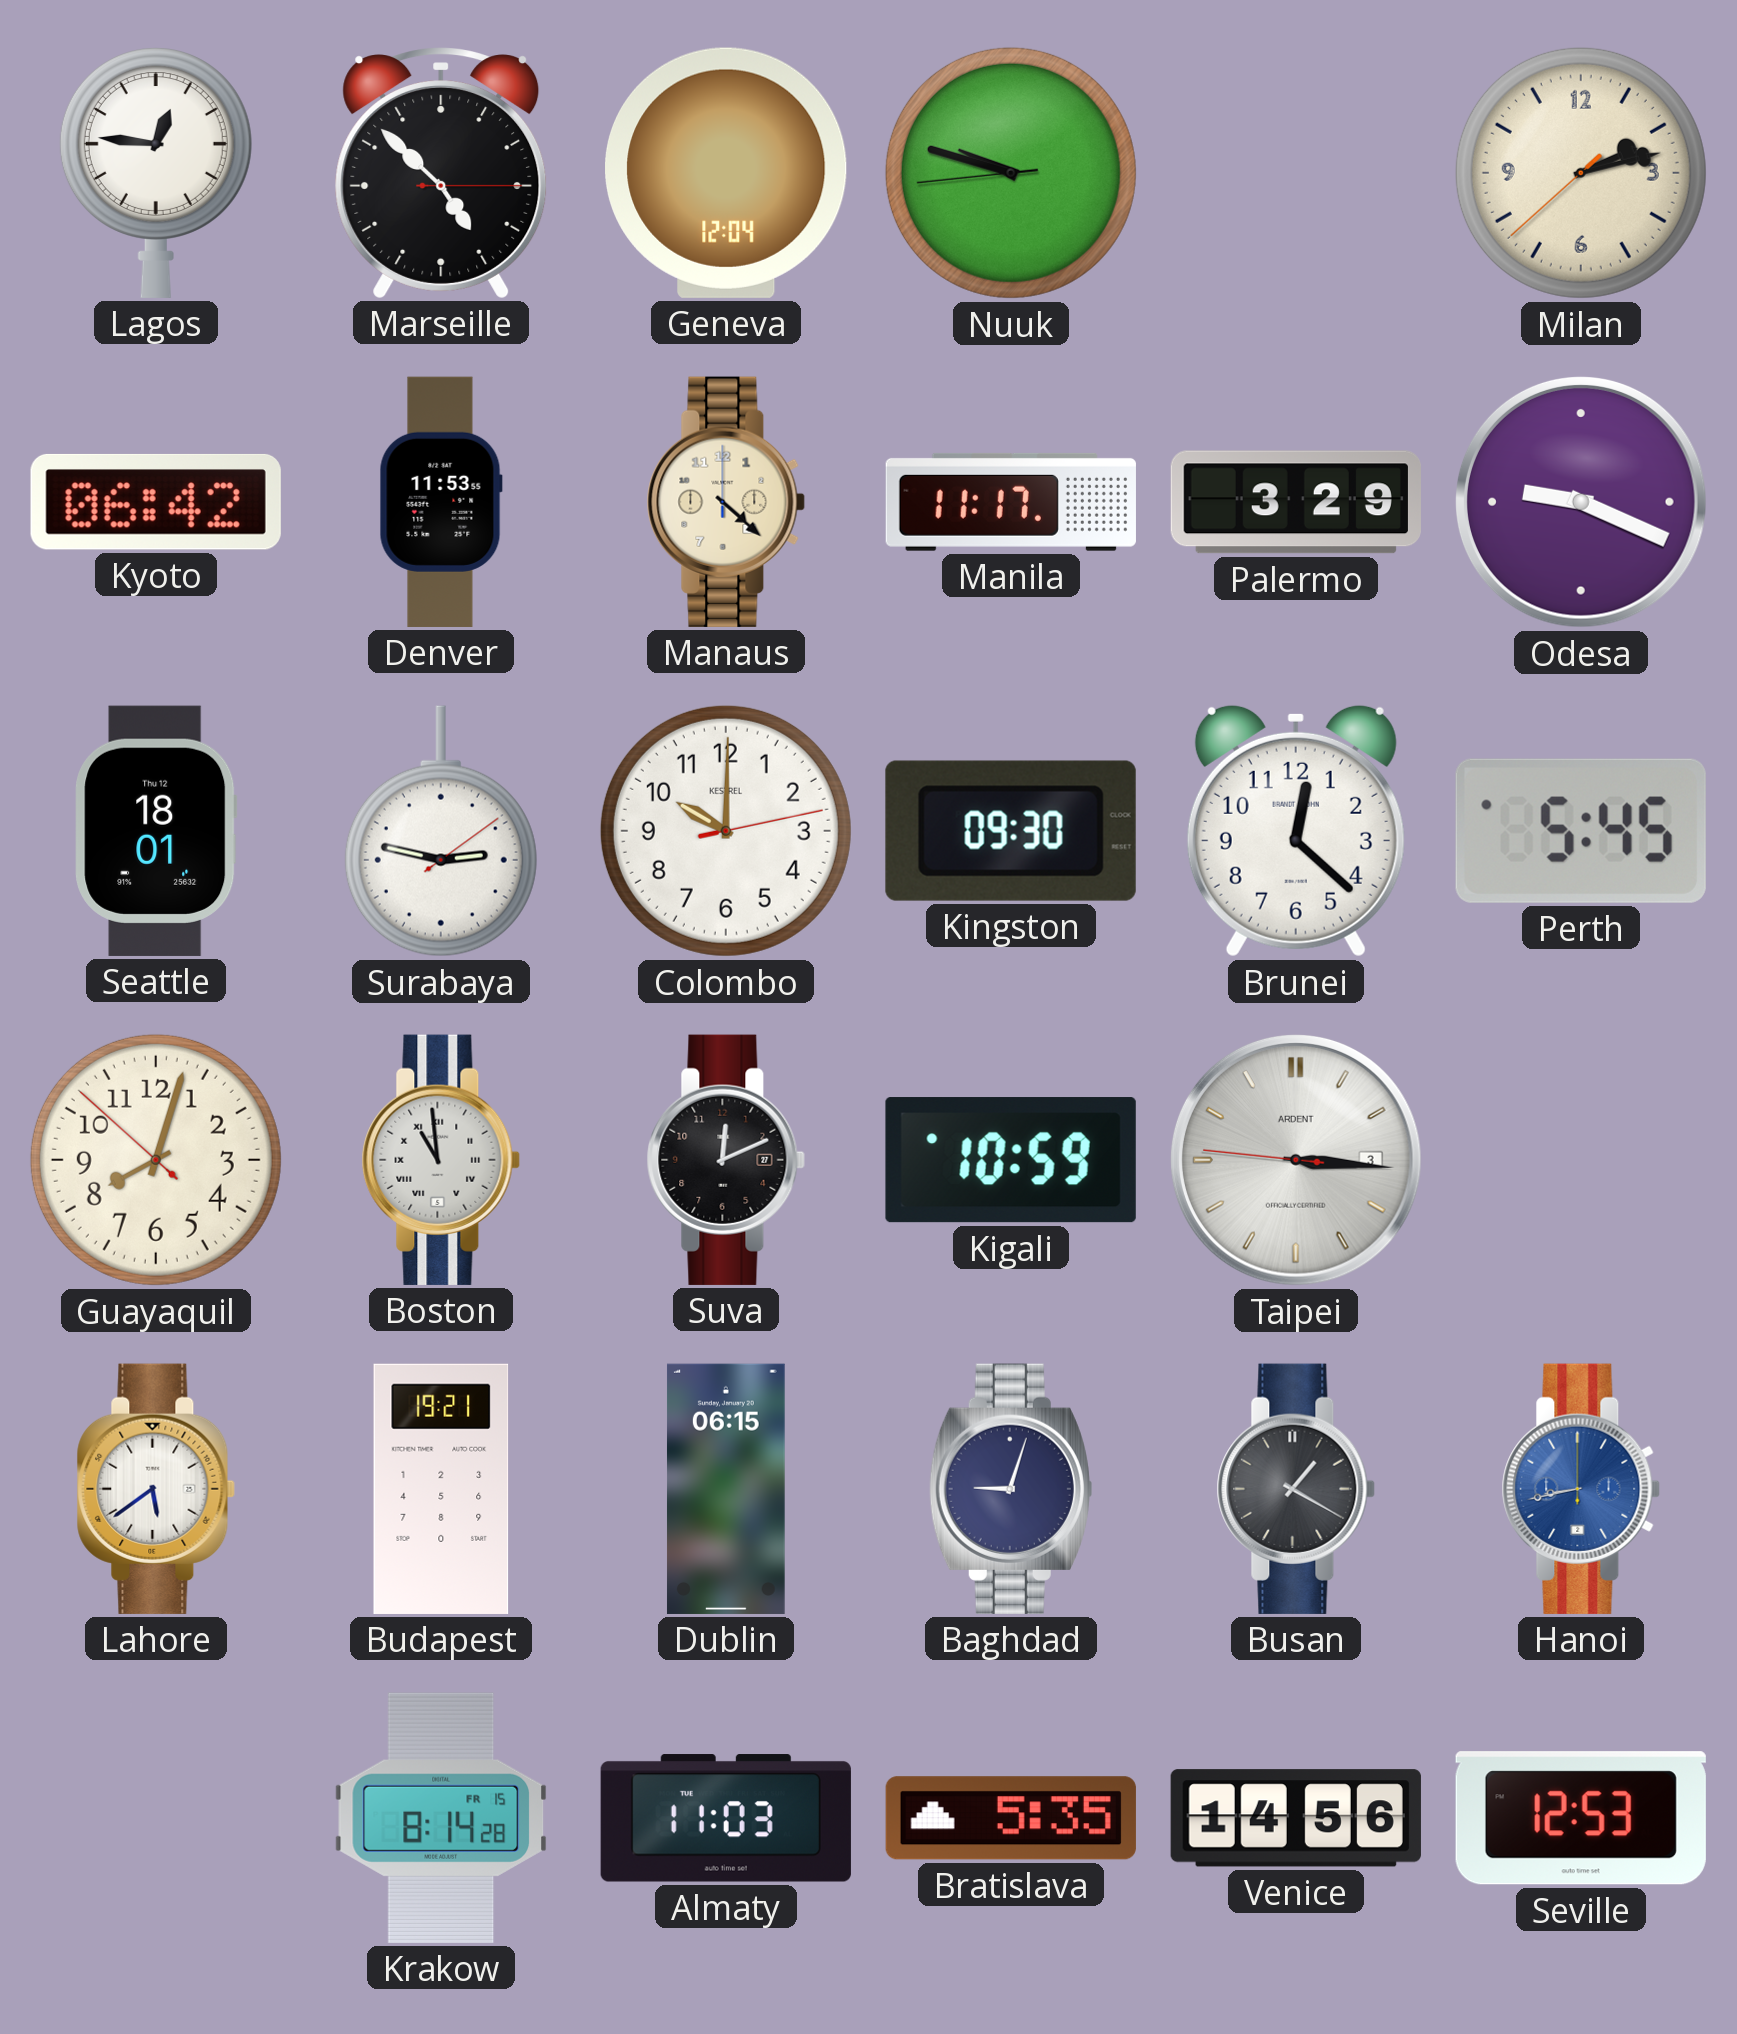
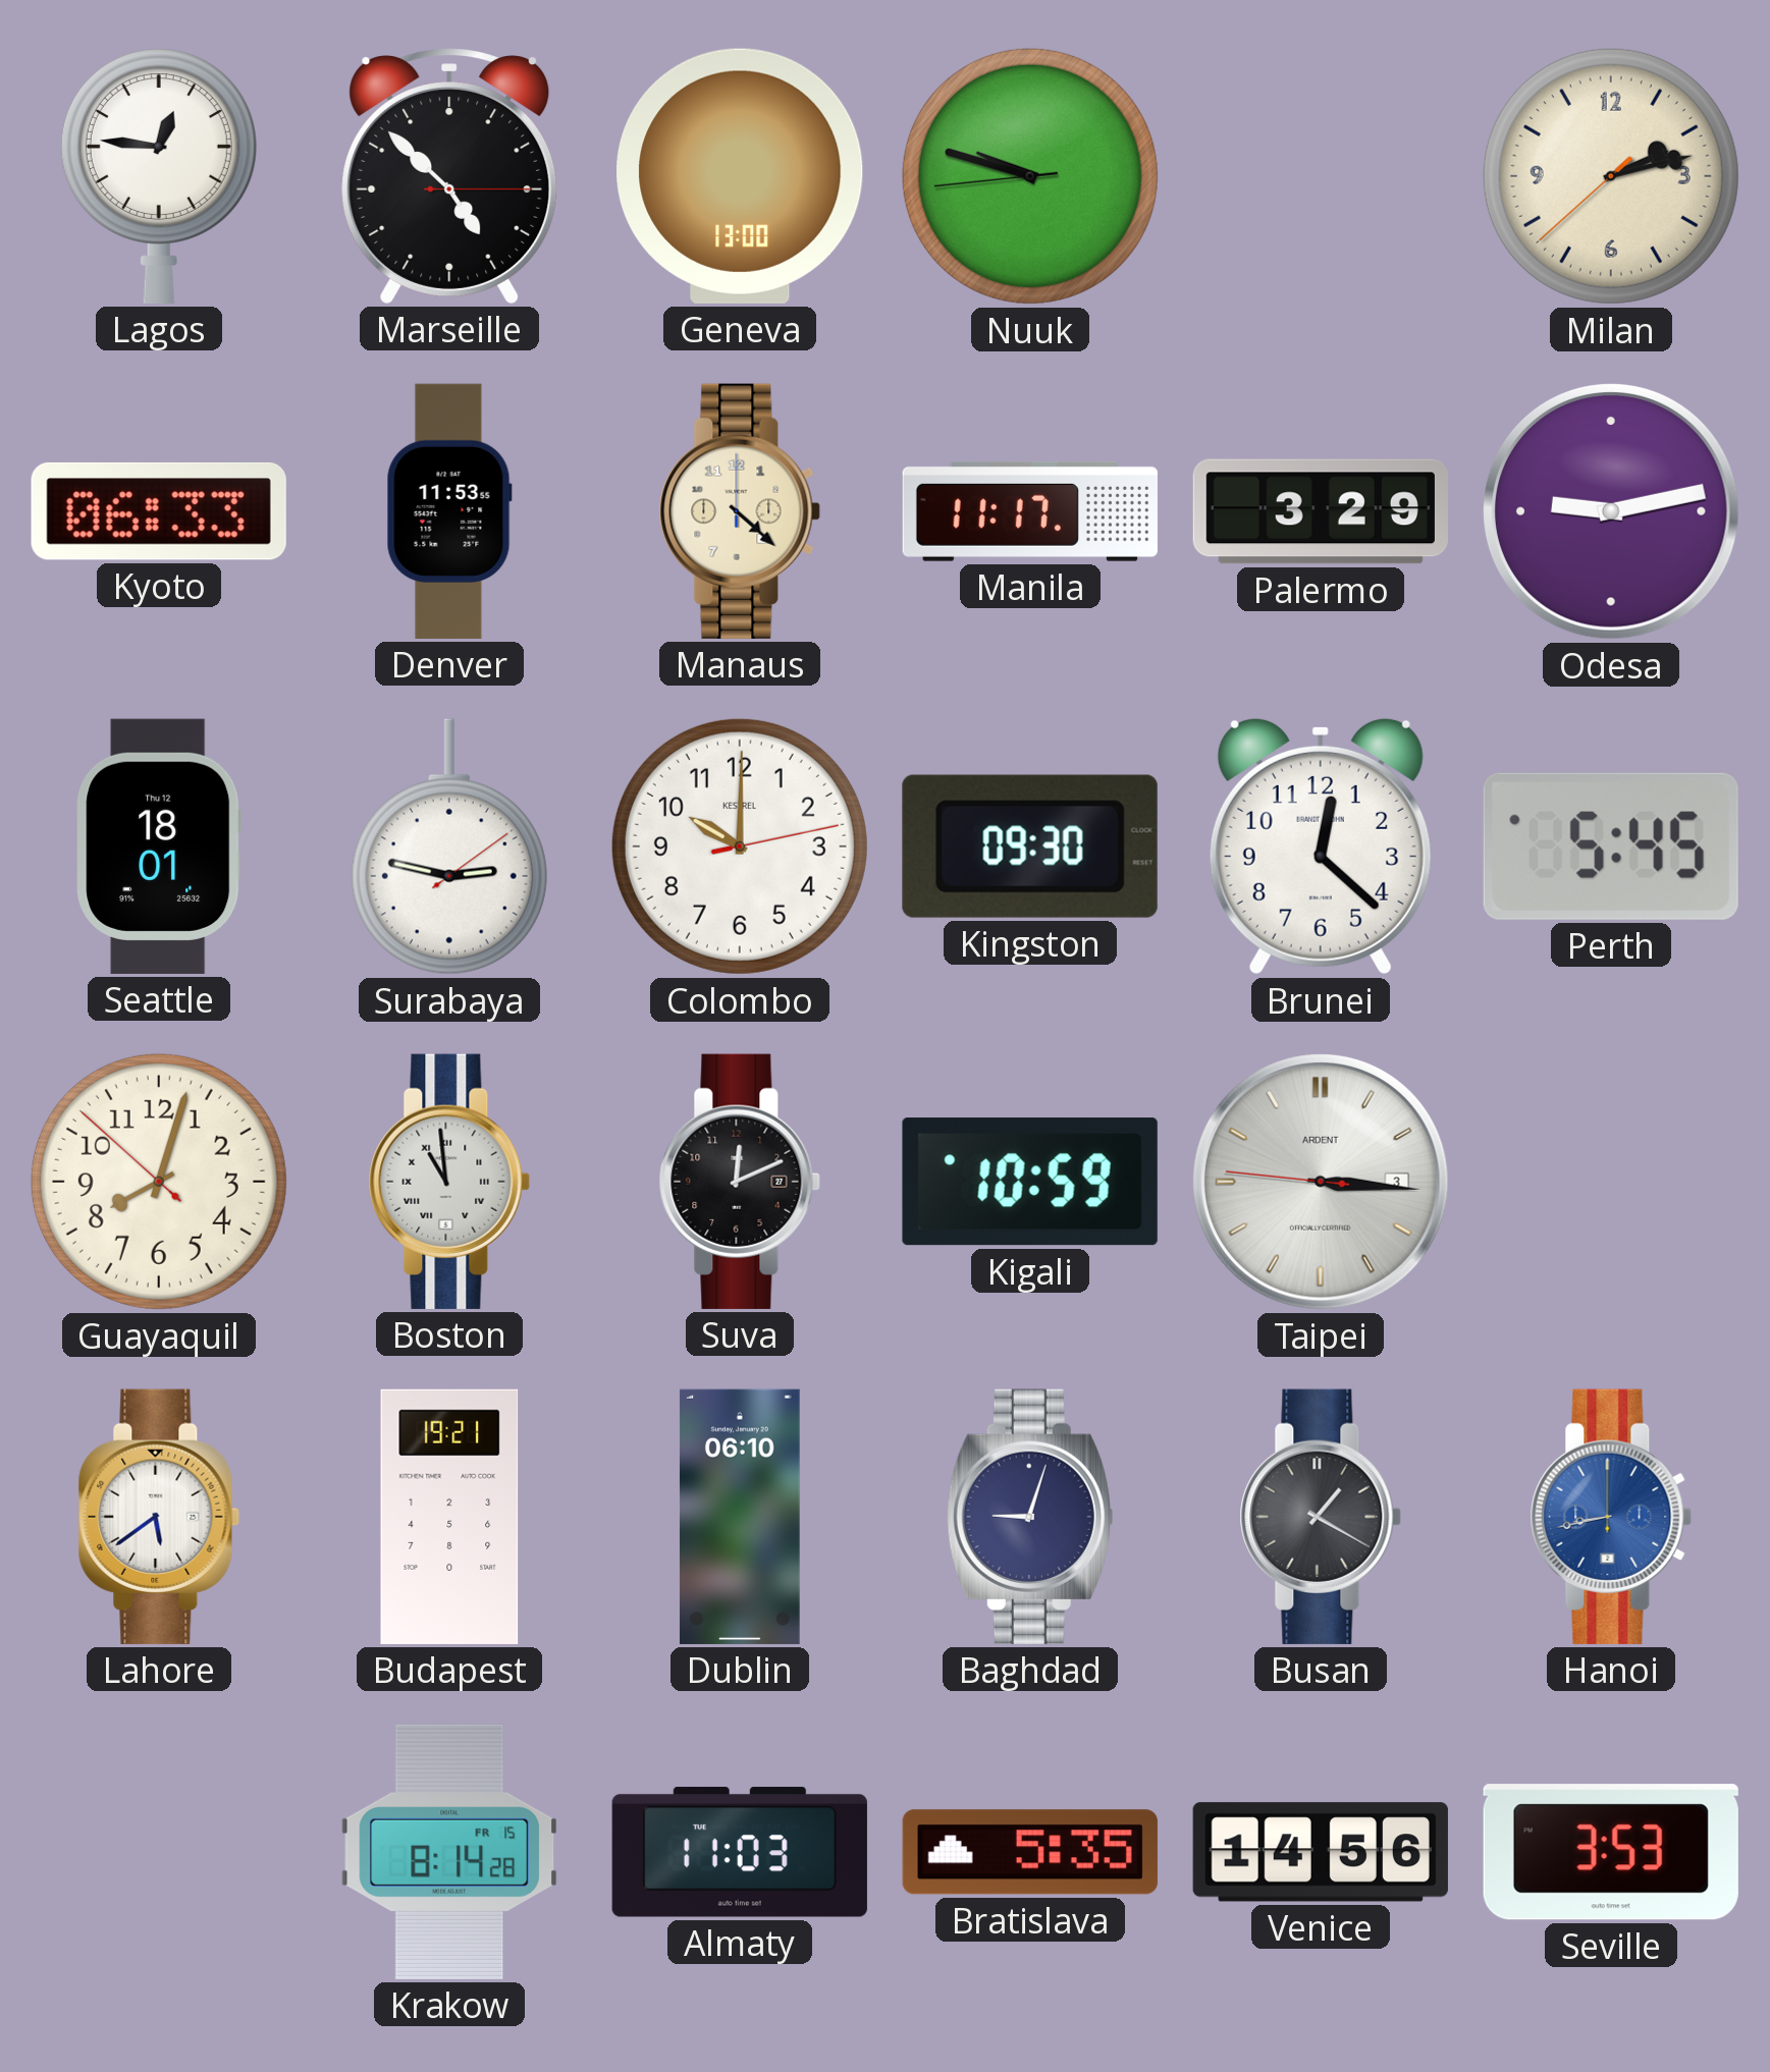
Geneva: 12:04 -> 13:00 (740, 176)
Kyoto: 06:42 -> 06:33 (159, 511)
Odesa: 9:19 -> 9:13 (1611, 511)
Dublin: 06:15 -> 06:10 (740, 1517)
Seville: 12:53 -> 3:53 (1611, 1852)
